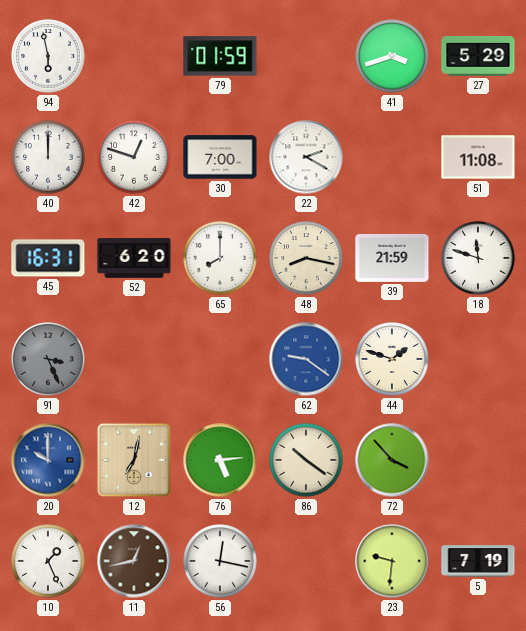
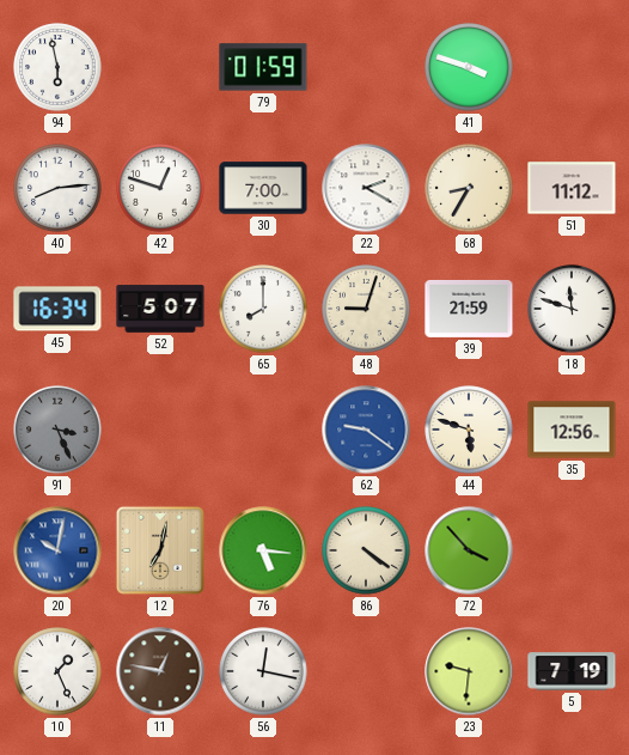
41: 3:42 -> 3:48 (469, 67)
27: 5:29 -> none (478, 56)
40: 12:00 -> 8:14 (57, 188)
68: none -> 8:35 (469, 188)
51: 11:08 -> 11:12 (572, 188)
45: 16:31 -> 16:34 (57, 309)
52: 6:20 -> 5:07 (160, 309)
48: 8:17 -> 9:03 (366, 309)
44: 1:48 -> 5:48 (469, 430)
35: none -> 12:56 (572, 430)
20: 10:00 -> 10:02 (57, 550)
76: 5:14 -> 5:16 (263, 550)
86: 10:21 -> 4:21 (366, 550)
11: 12:43 -> 12:47 (160, 671)
